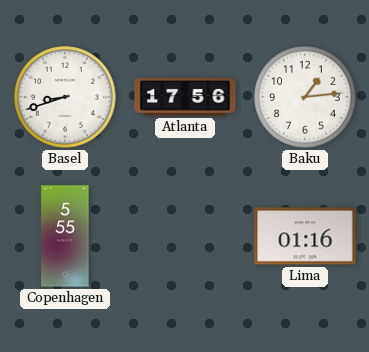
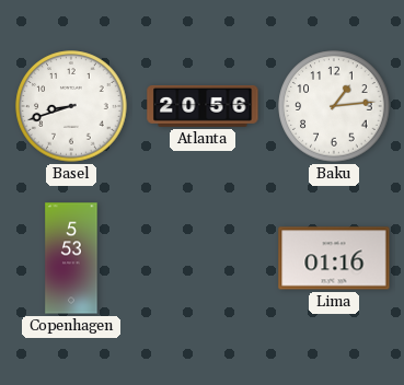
Atlanta: 17:56 -> 20:56 (203, 106)
Copenhagen: 5:55 -> 5:53 (71, 258)
